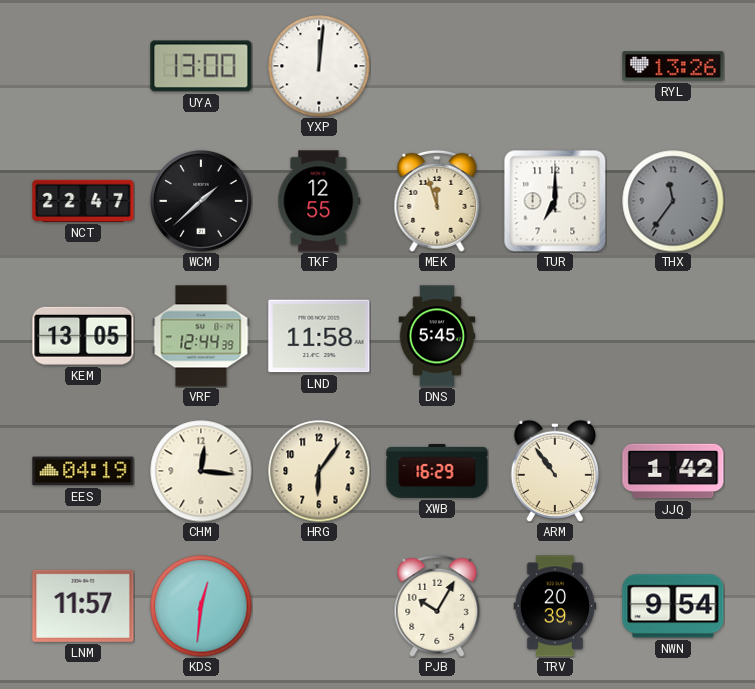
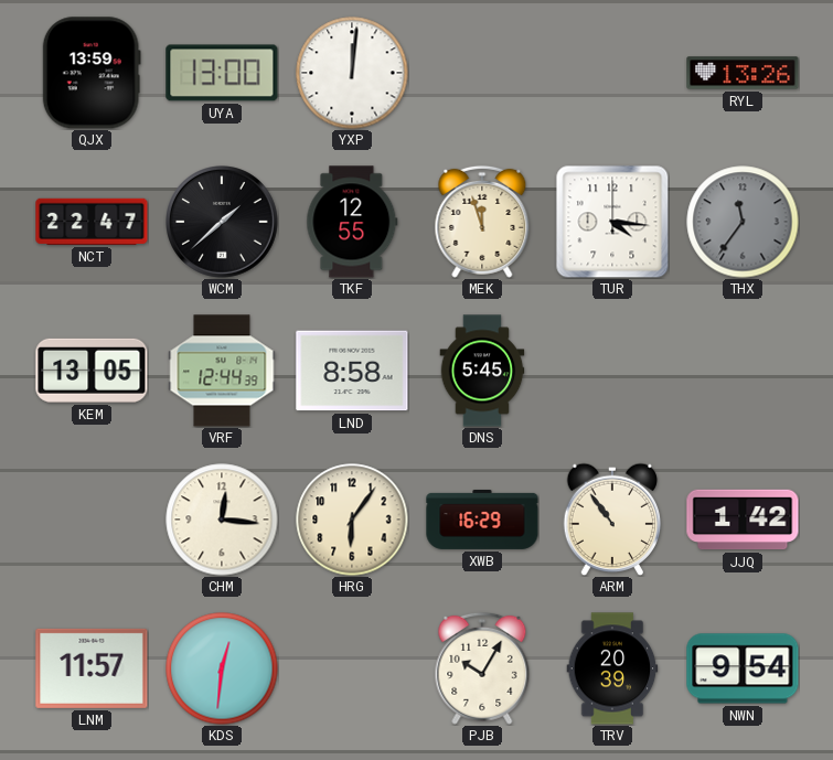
QJX: none -> 13:59 (92, 73)
TUR: 7:00 -> 4:16 (612, 222)
LND: 11:58 -> 8:58 (352, 371)
EES: 04:19 -> none (83, 471)
